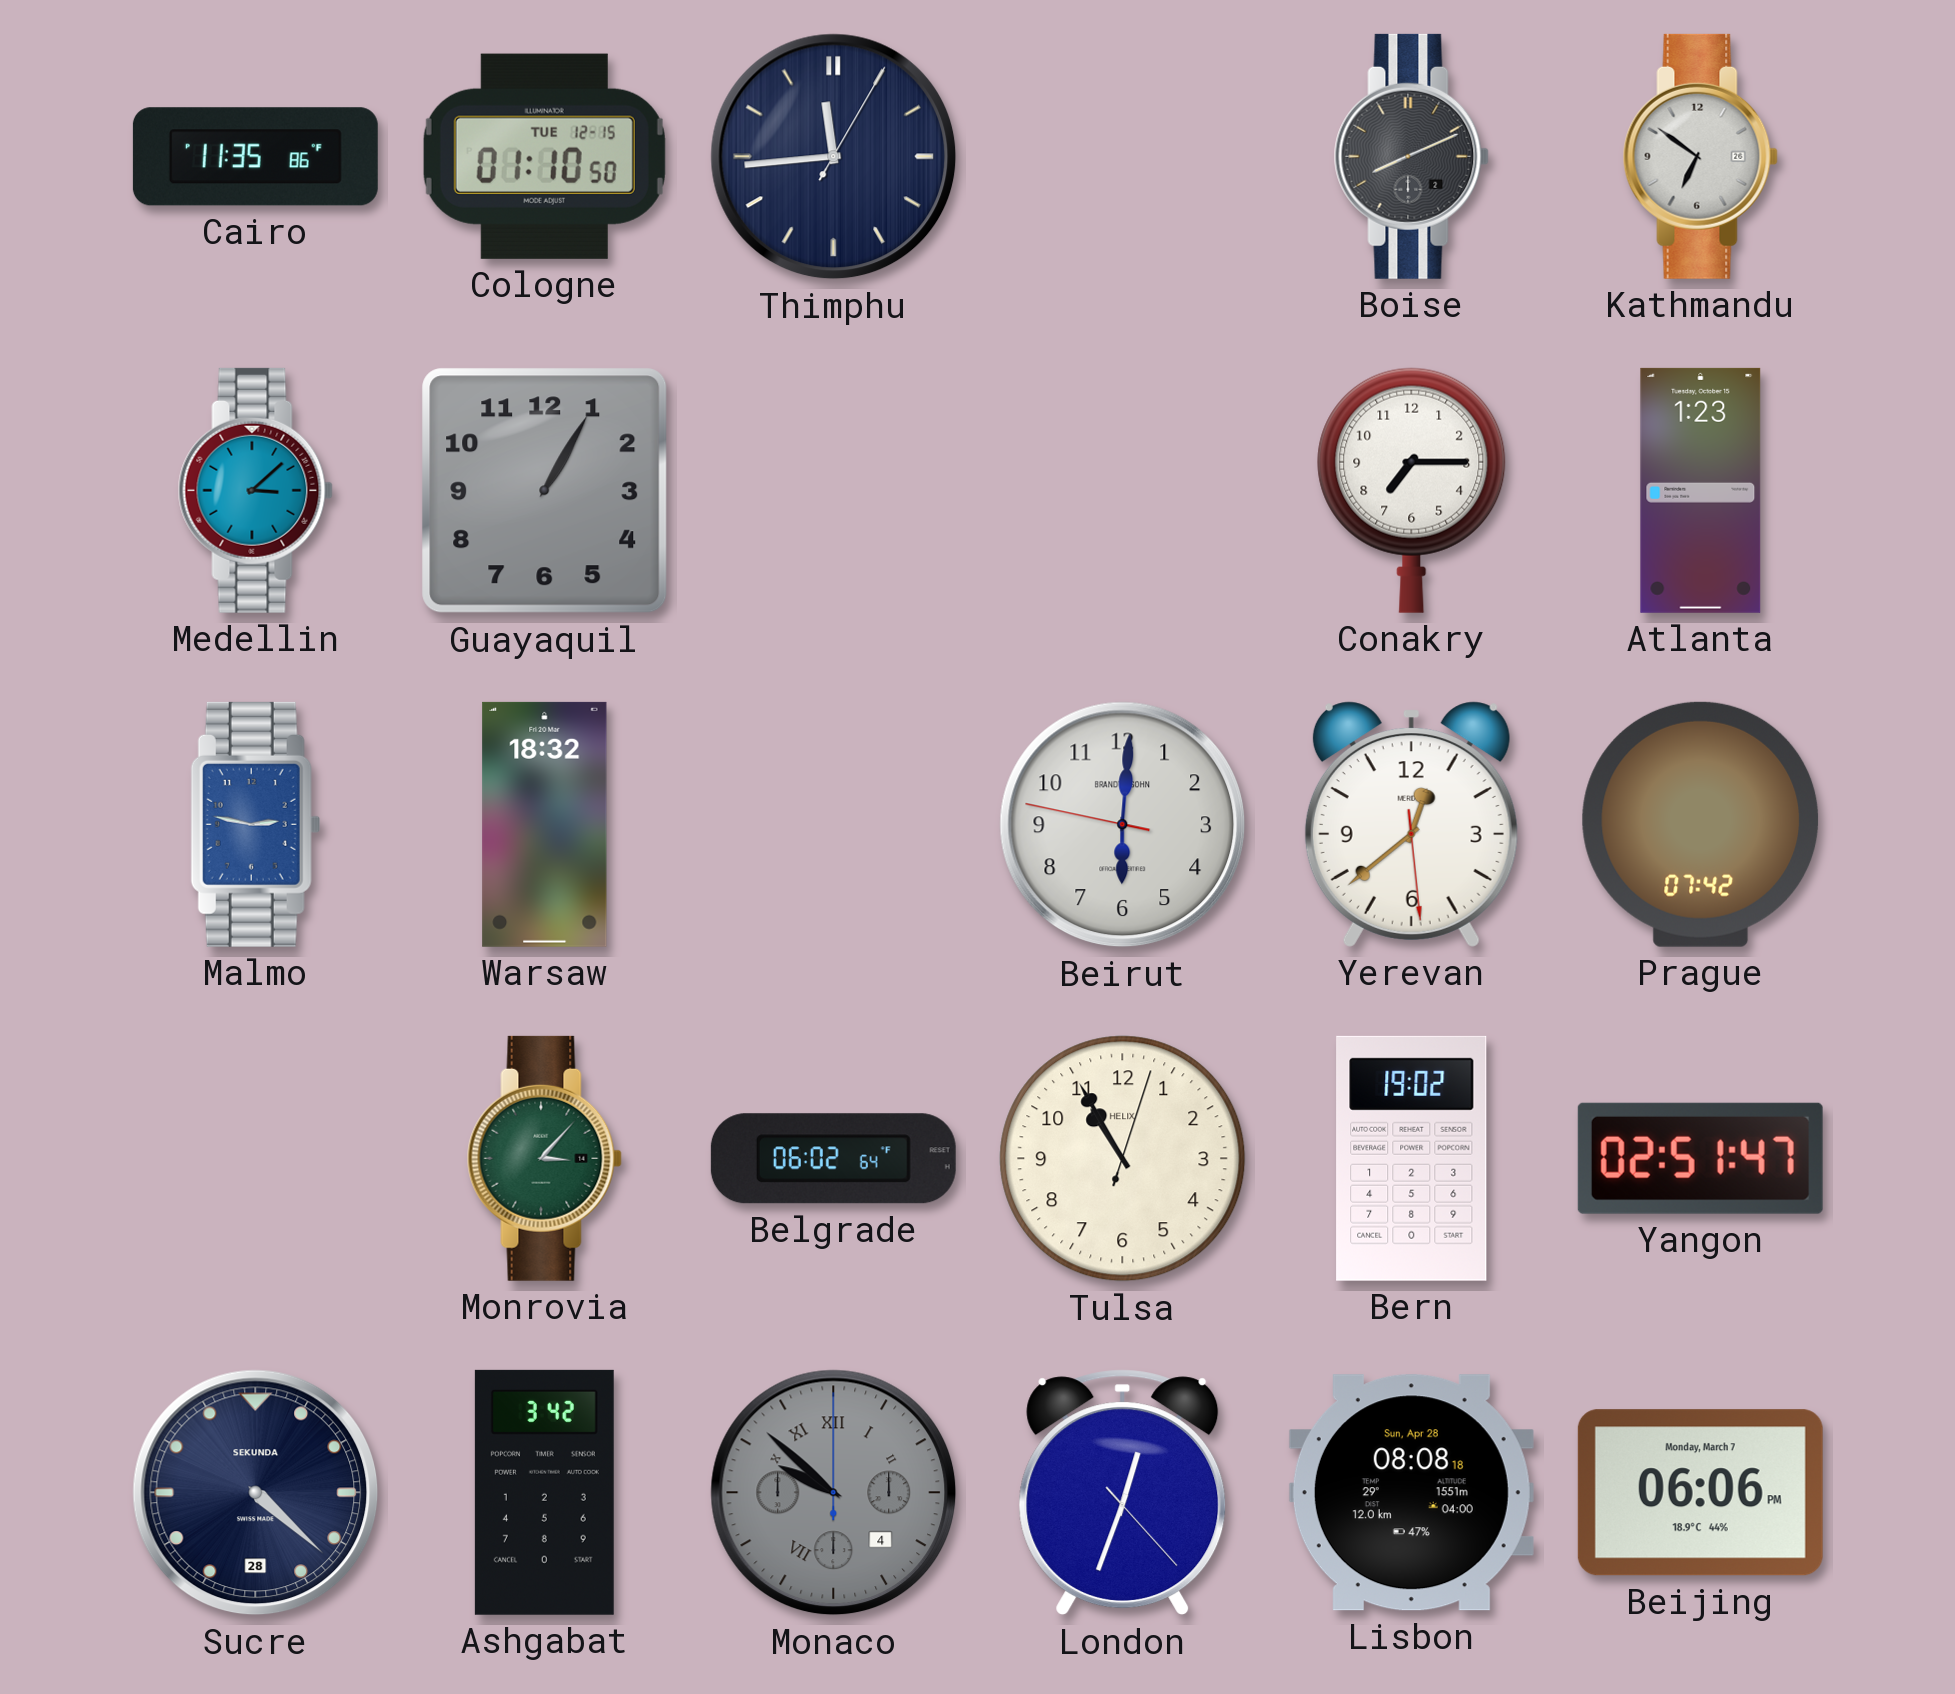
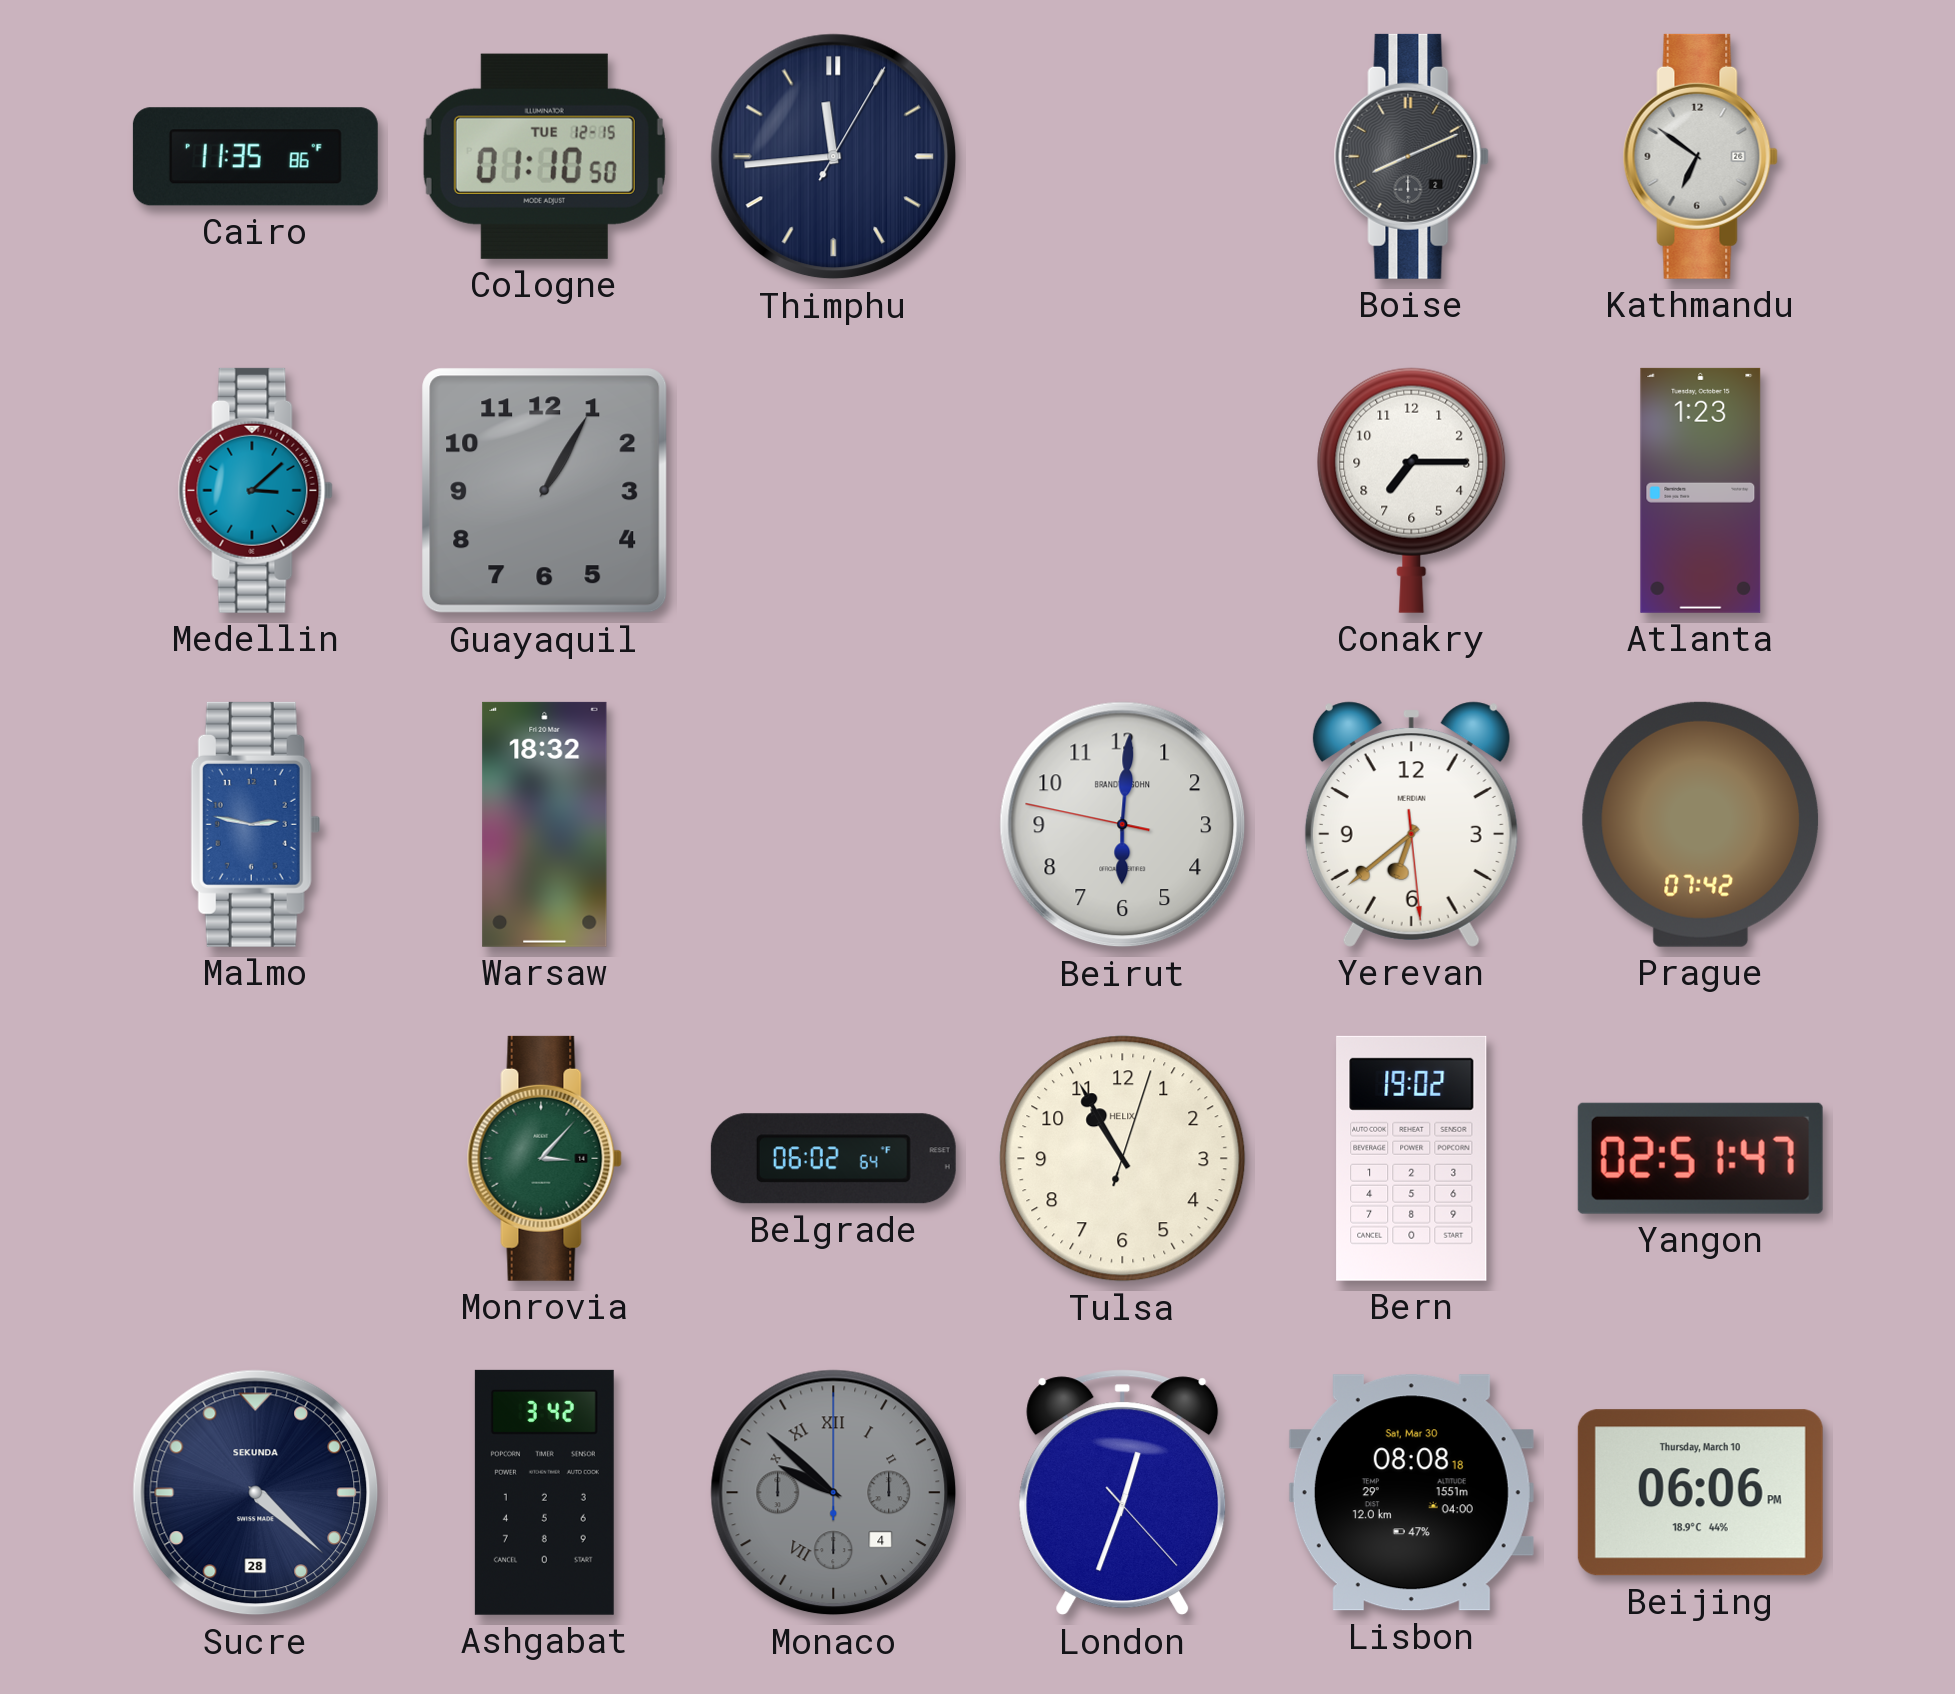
Yerevan: 12:38 -> 6:38 (1411, 824)
Lisbon date: Sun, Apr 28 -> Sat, Mar 30 (1411, 1493)
Beijing date: Monday, March 7 -> Thursday, March 10 (1700, 1493)
